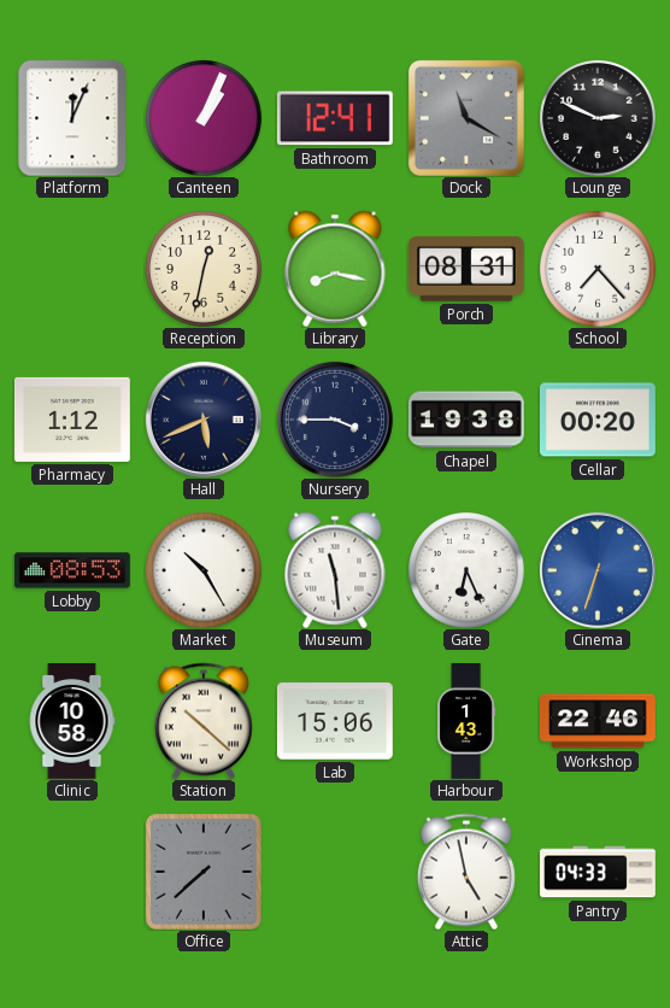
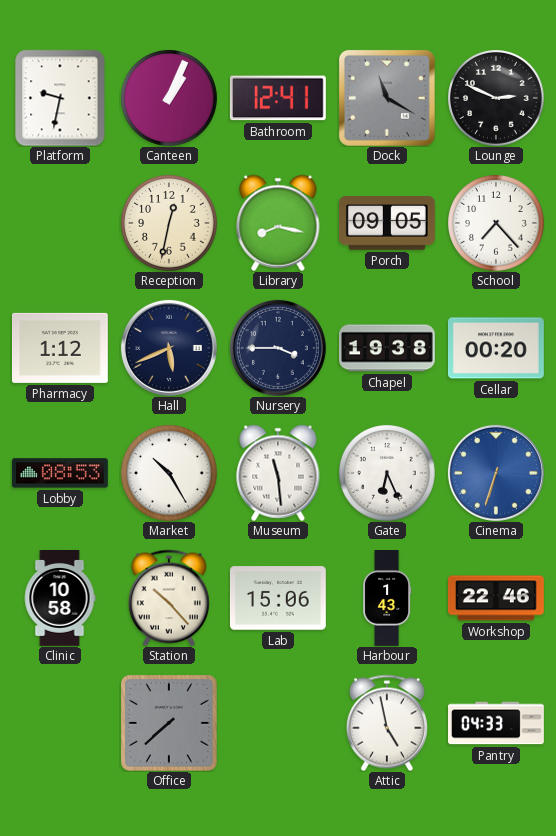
Platform: 12:04 -> 9:32 (60, 98)
Porch: 08:31 -> 09:05 (387, 224)
Station: 10:22 -> 10:23 (169, 598)
